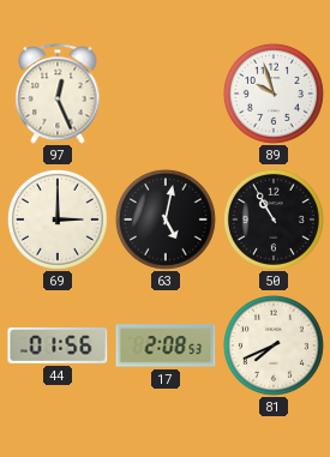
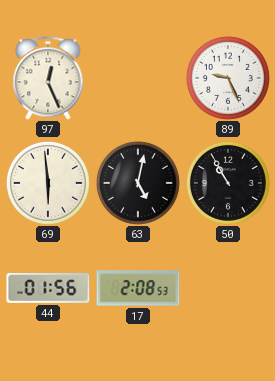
89: 9:57 -> 9:26 (228, 78)
69: 3:00 -> 5:59 (48, 183)
81: 7:41 -> none (274, 345)
